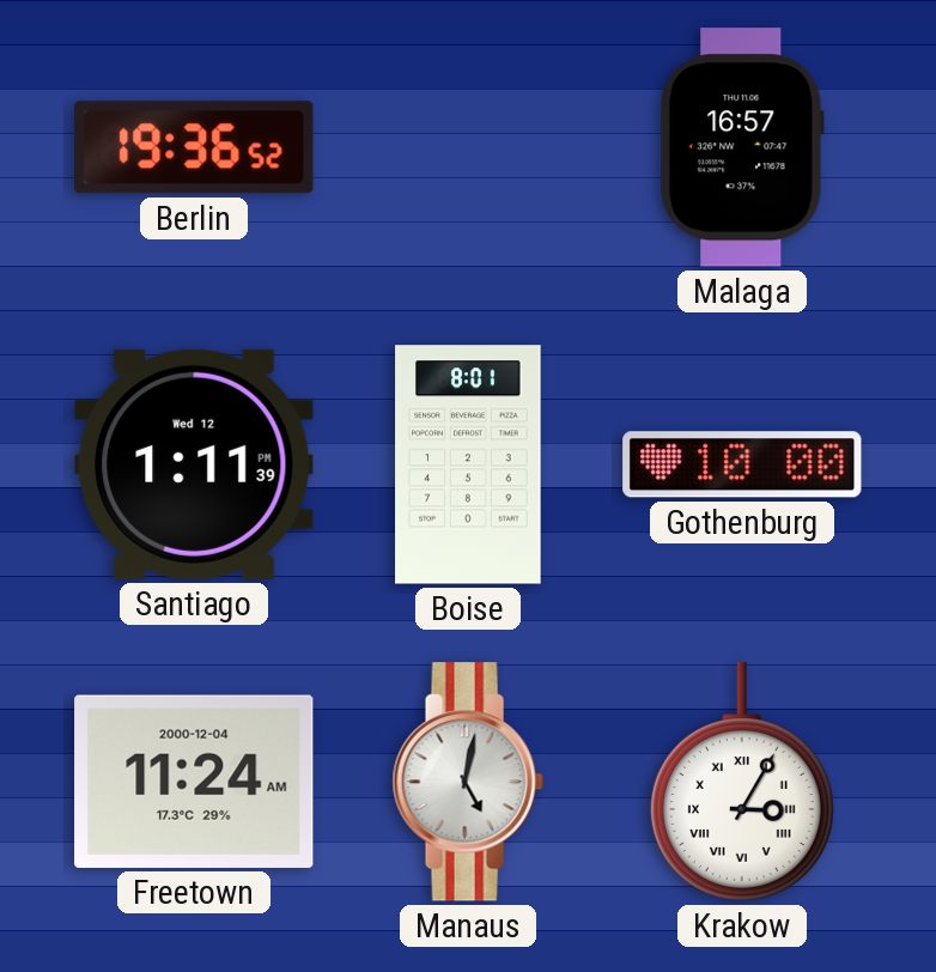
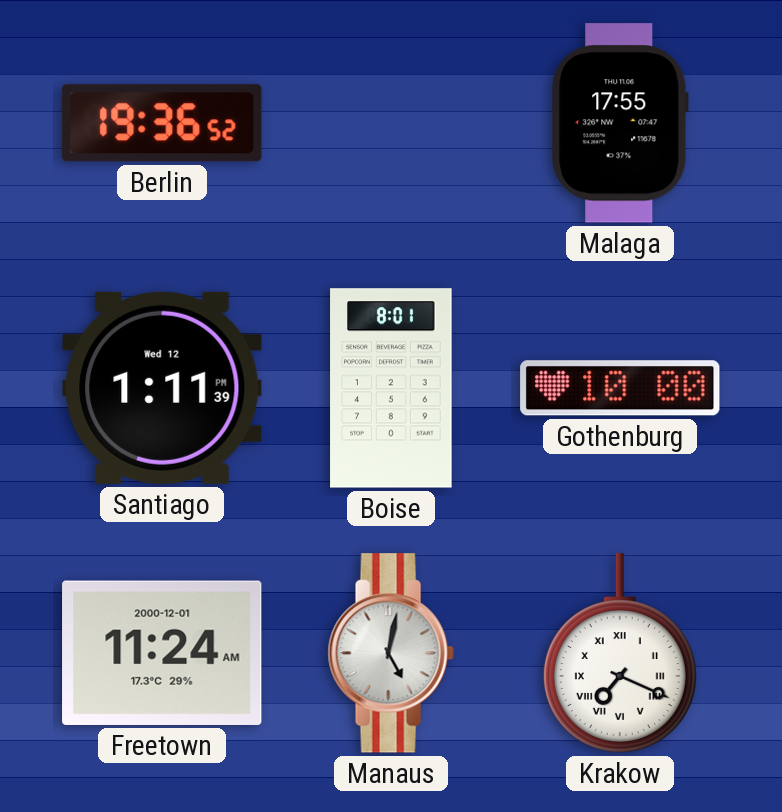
Malaga: 16:57 -> 17:55 (620, 123)
Freetown date: 2000-12-04 -> 2000-12-01 (162, 653)
Krakow: 3:05 -> 7:19 (620, 653)
